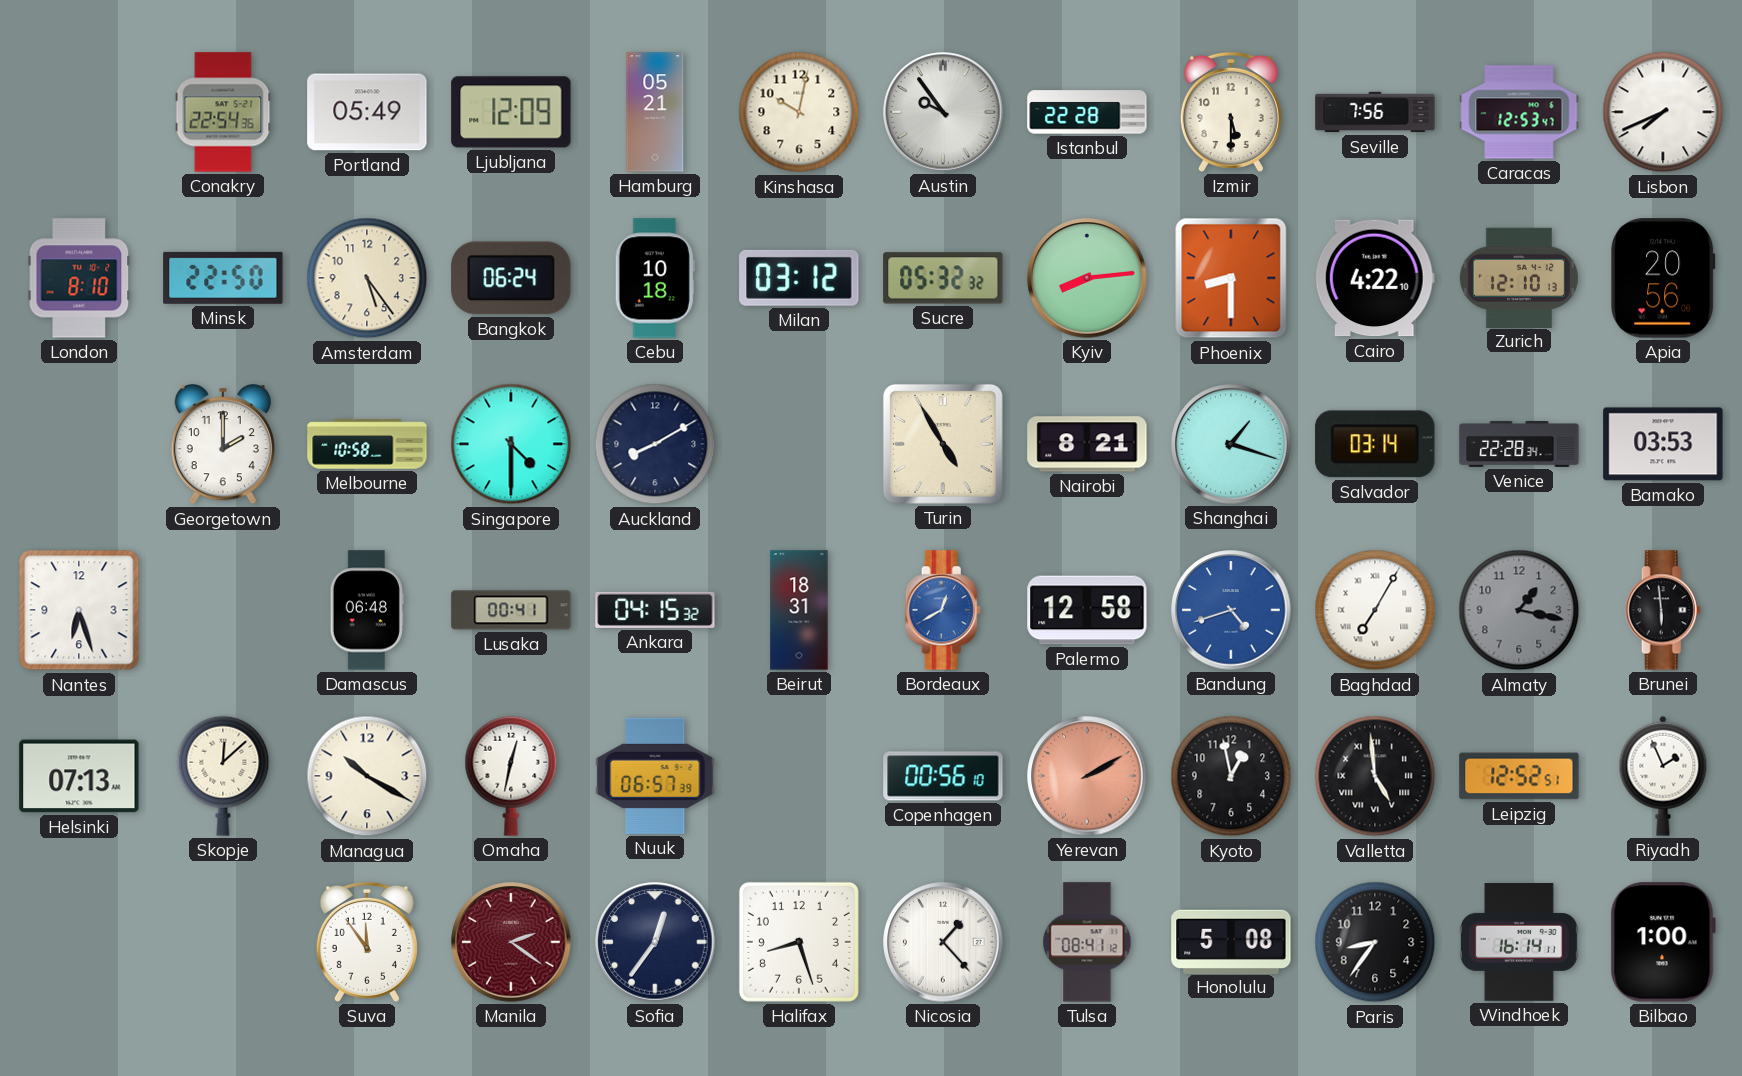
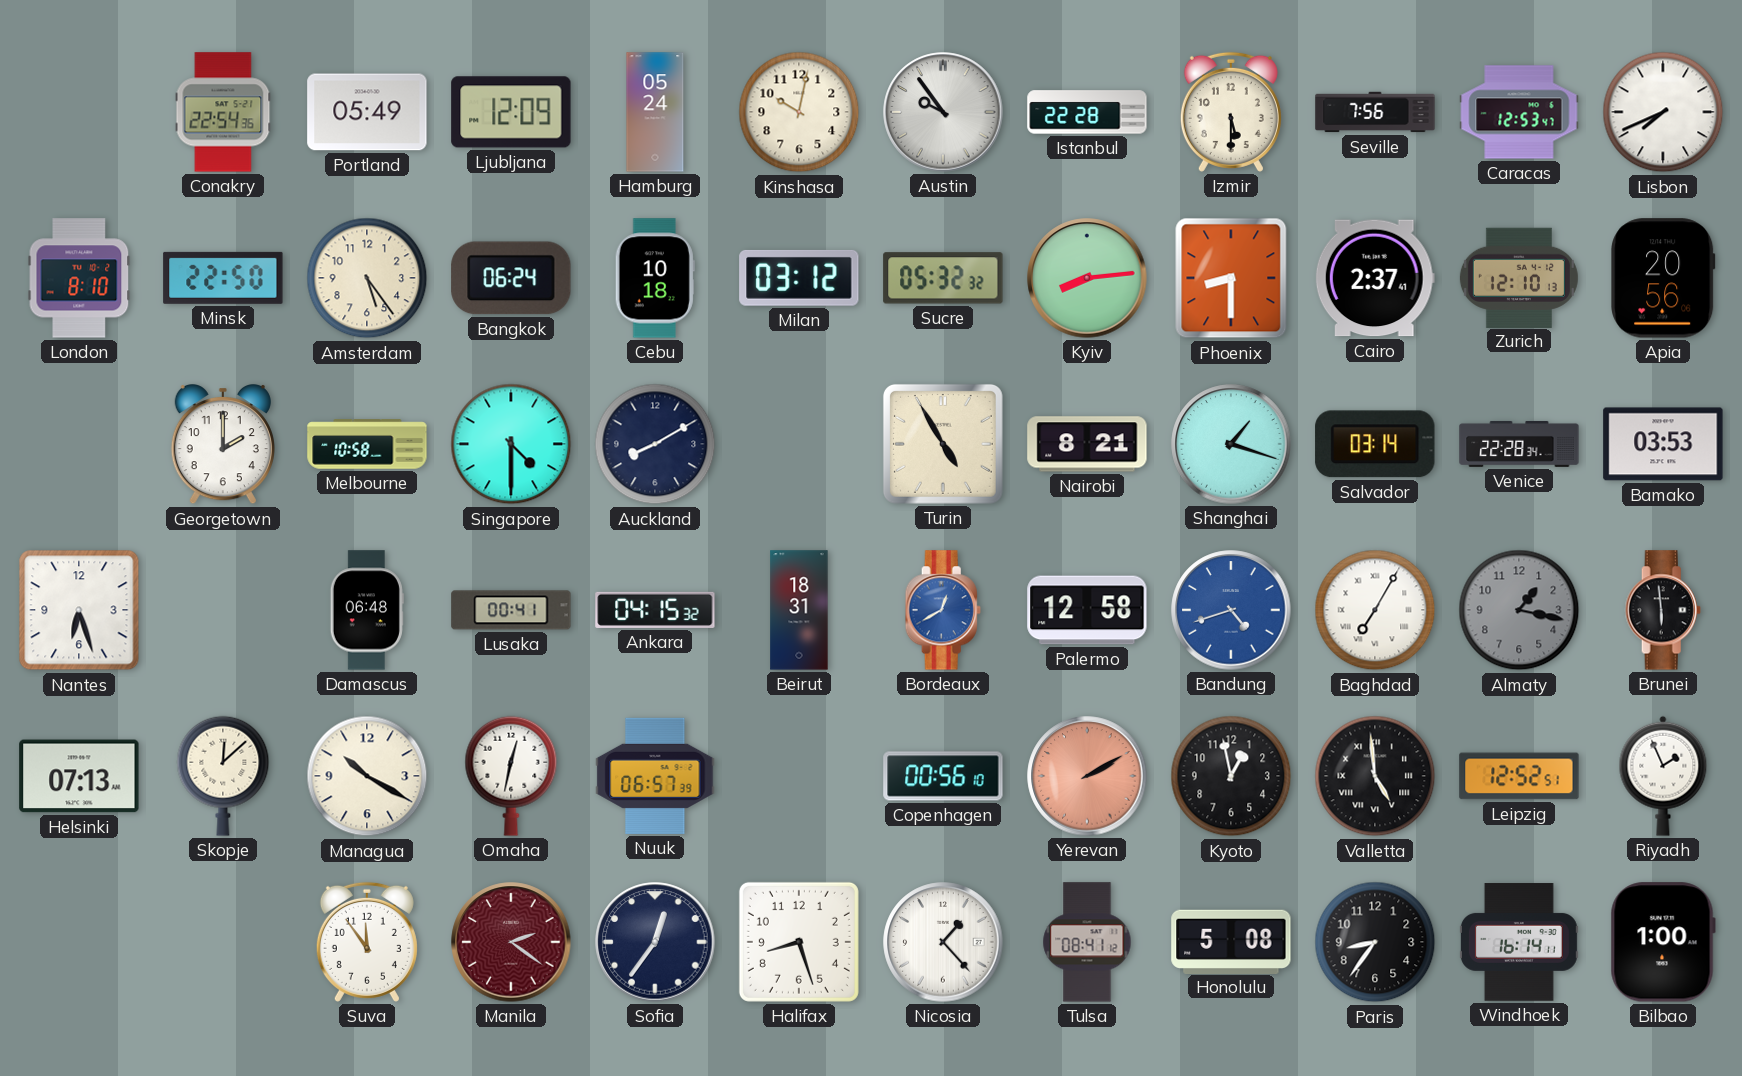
Hamburg: 05:21 -> 05:24 (655, 112)
Cairo: 4:22 -> 2:37 (1375, 278)
